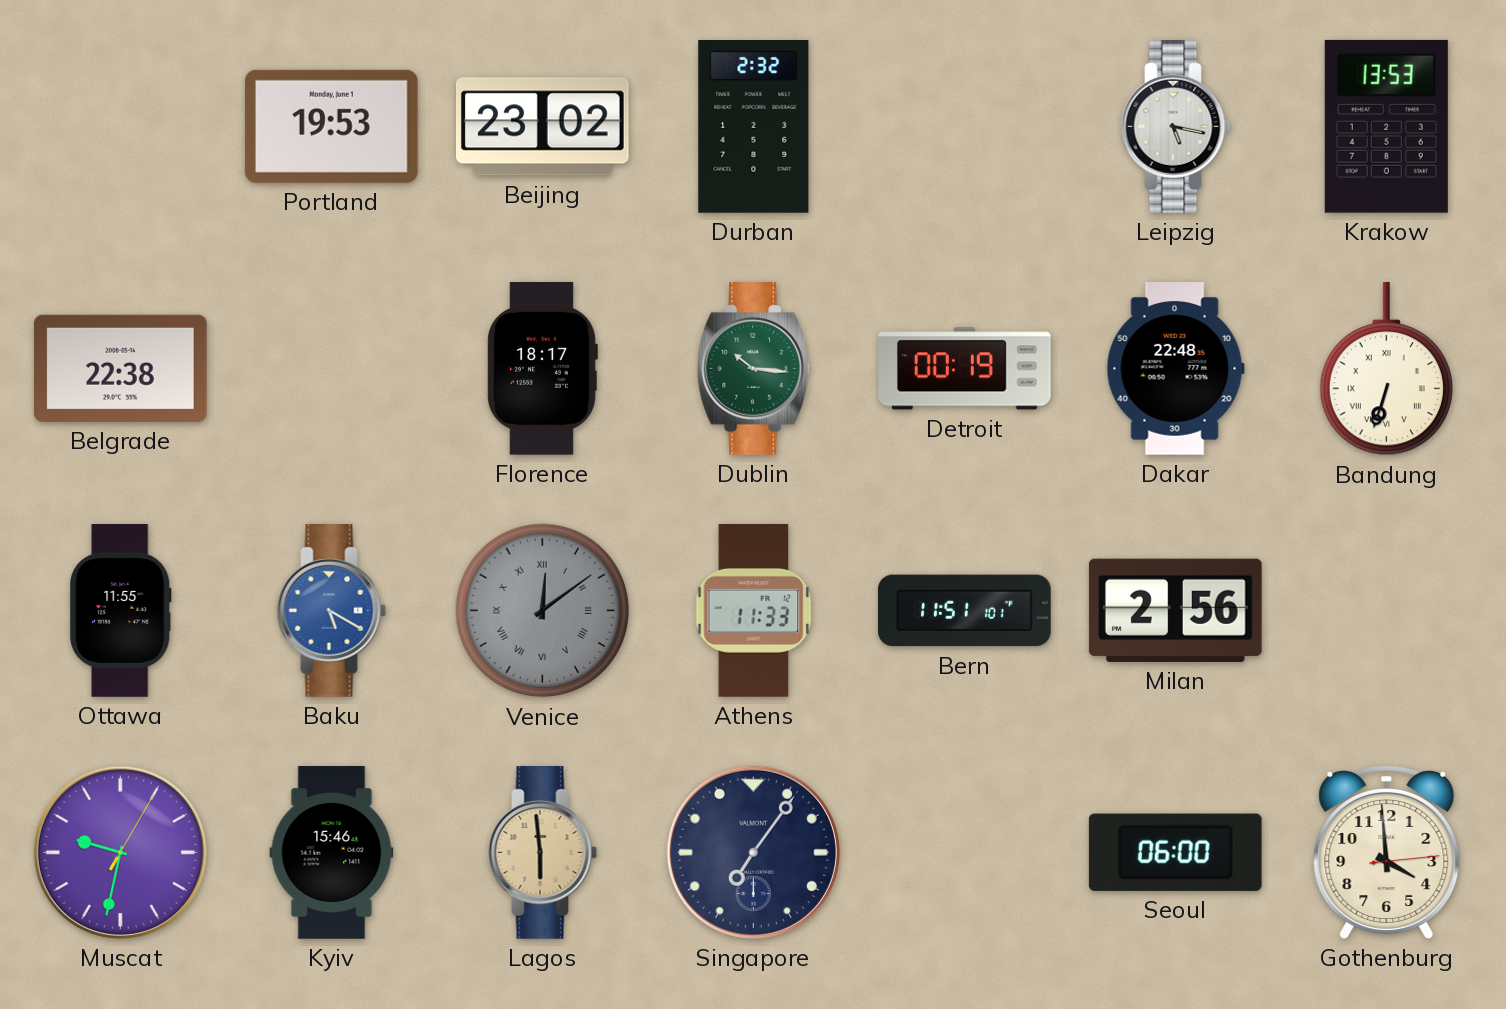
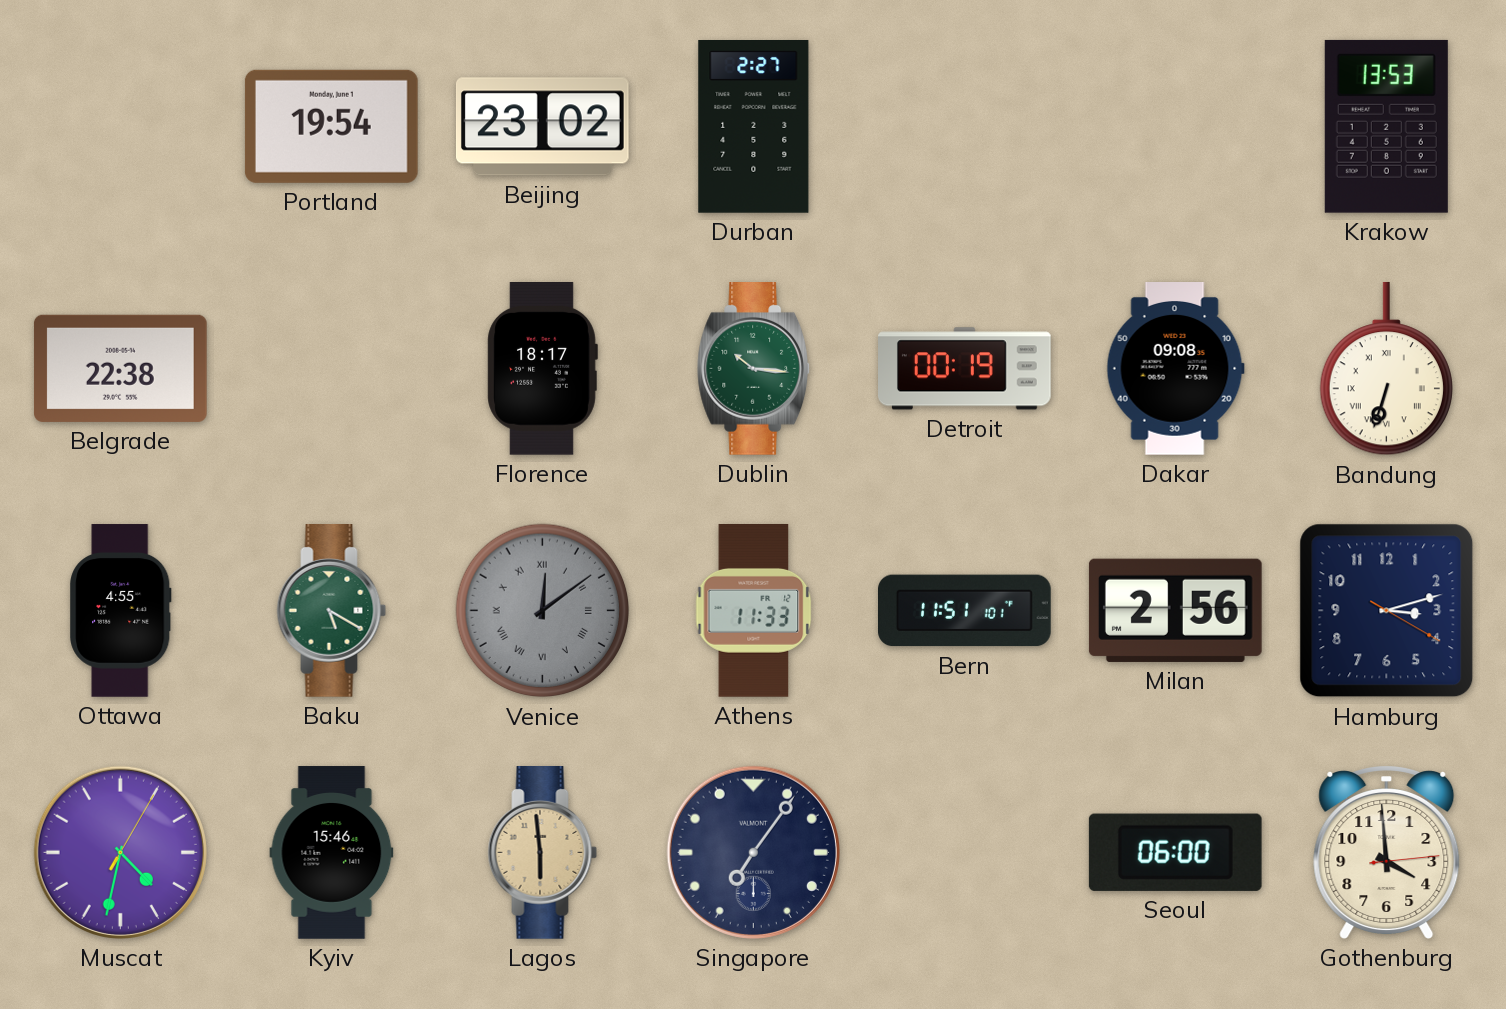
Portland: 19:53 -> 19:54 (331, 126)
Durban: 2:32 -> 2:27 (754, 127)
Leipzig: 5:17 -> none (1176, 127)
Dakar: 22:48 -> 09:08 (1175, 369)
Ottawa: 11:55 -> 4:55 (121, 611)
Baku dial: blue -> green (332, 611)
Hamburg: none -> 3:12 (1387, 611)
Muscat: 9:32 -> 4:32 (120, 852)
